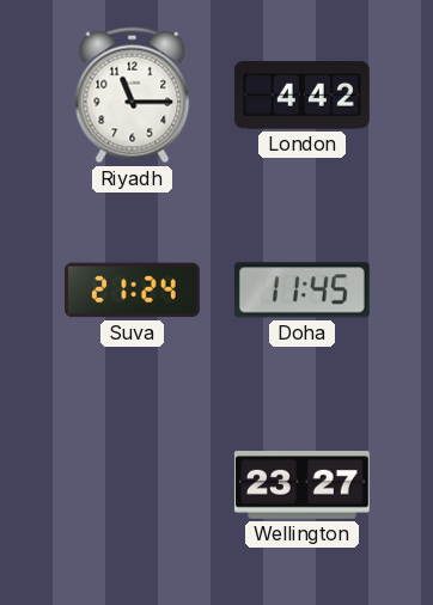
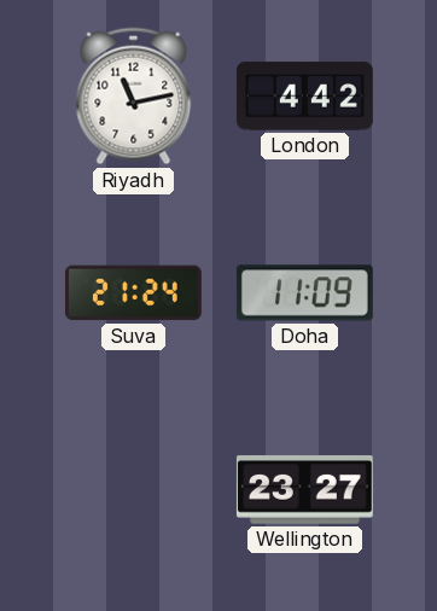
Riyadh: 11:15 -> 11:13 (134, 97)
Doha: 11:45 -> 11:09 (304, 293)
